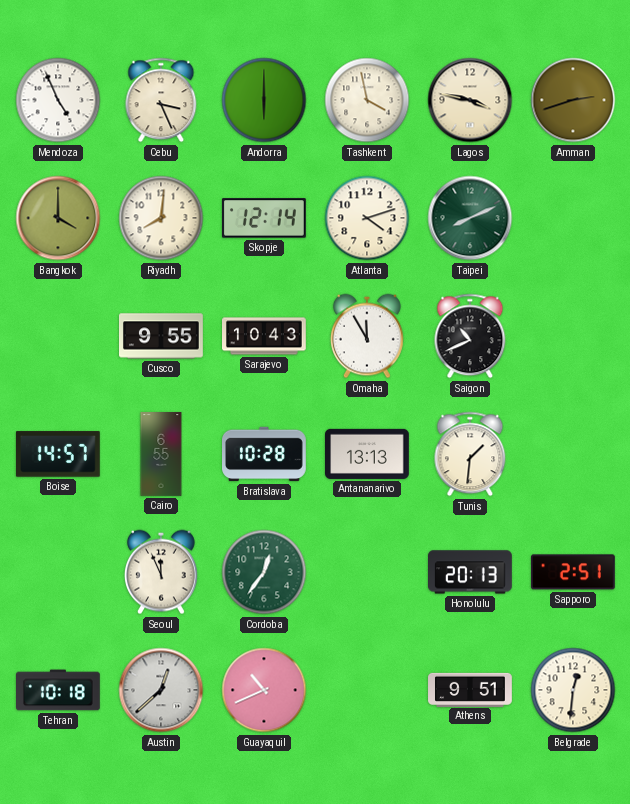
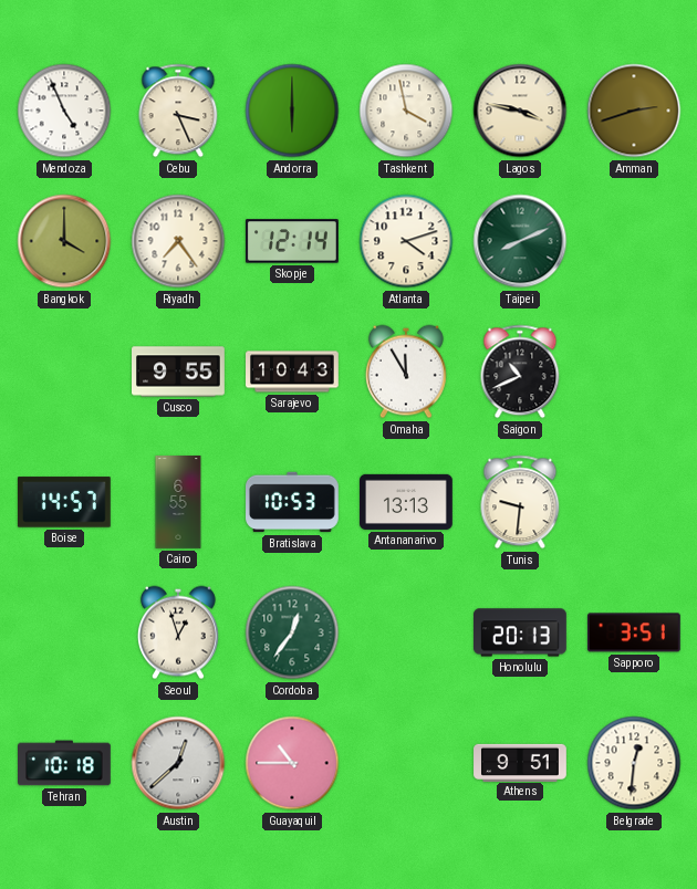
Riyadh: 8:01 -> 7:24 (178, 241)
Bratislava: 10:28 -> 10:53 (293, 502)
Tunis: 1:31 -> 9:31 (520, 502)
Seoul: 11:56 -> 12:57 (178, 632)
Sapporo: 2:51 -> 3:51 (634, 632)
Guayaquil: 10:41 -> 10:45 (292, 763)
